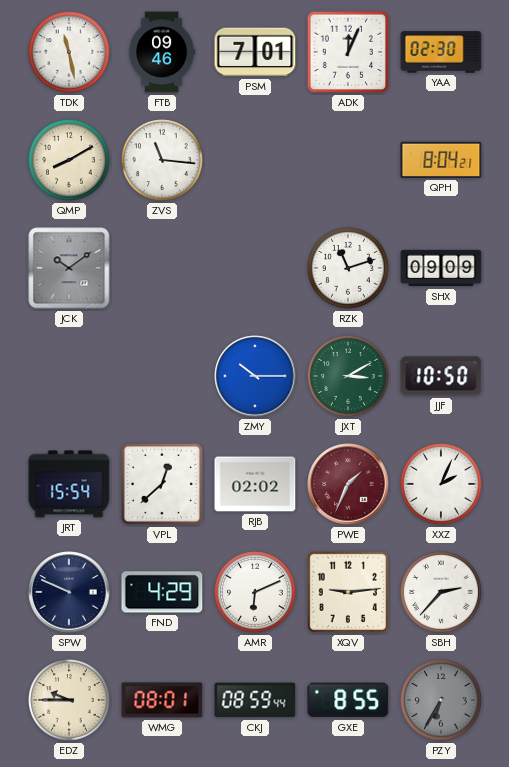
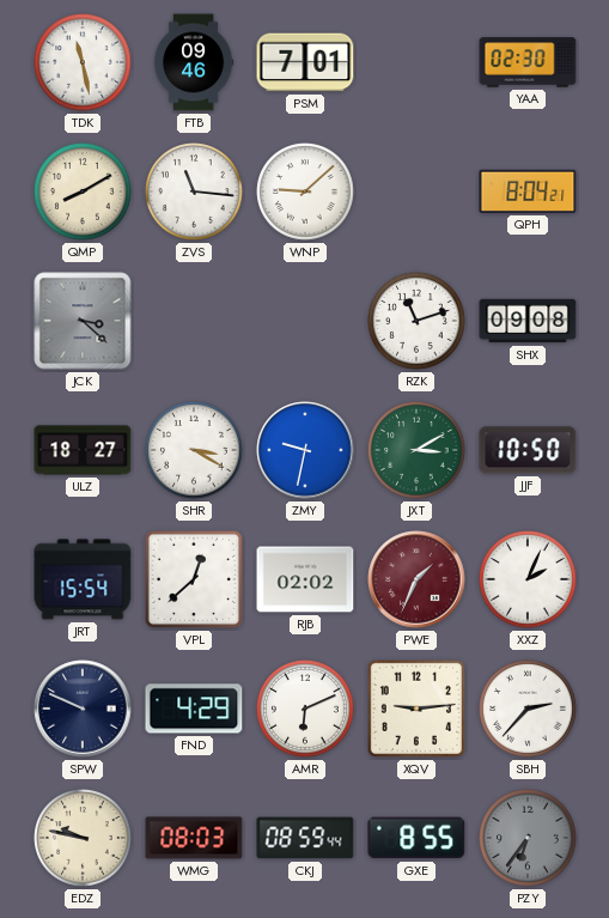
ADK: 12:04 -> none (348, 52)
WNP: none -> 9:08 (305, 191)
JCK: 10:09 -> 3:22 (83, 321)
SHX: 09:09 -> 09:08 (528, 321)
ULZ: none -> 18:27 (83, 450)
SHR: none -> 3:20 (194, 450)
ZMY: 10:15 -> 9:32 (305, 450)
EDZ: 9:45 -> 9:47 (83, 838)
WMG: 08:01 -> 08:03 (194, 838)
PZY: 6:35 -> 6:36 (528, 838)
